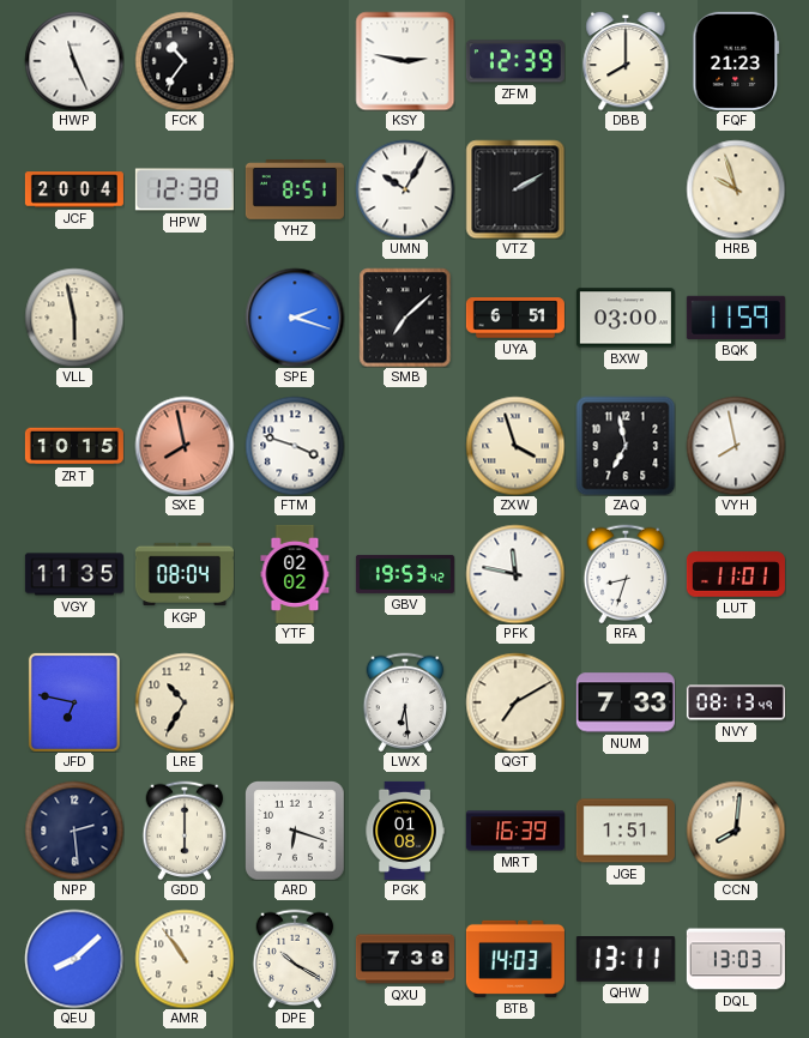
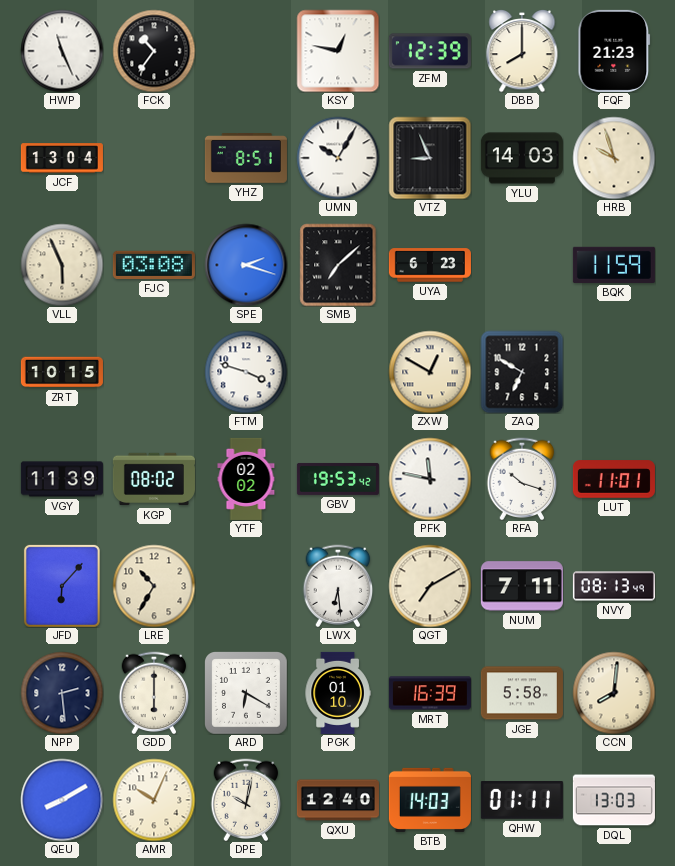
KSY: 2:47 -> 12:47 (338, 51)
JCF: 20:04 -> 13:04 (62, 158)
HPW: 12:38 -> none (185, 189)
VTZ: 2:10 -> 8:56 (430, 158)
YLU: none -> 14:03 (522, 158)
VLL: 5:58 -> 5:56 (62, 265)
FJC: none -> 03:08 (154, 265)
UYA: 6:51 -> 6:23 (430, 265)
BXW: 03:00 -> none (626, 318)
SXE: 7:58 -> none (185, 446)
ZXW: 3:57 -> 12:50 (430, 372)
ZAQ: 6:58 -> 6:50 (522, 372)
VYH: 7:58 -> none (736, 446)
VGY: 11:35 -> 11:39 (62, 479)
KGP: 08:04 -> 08:02 (154, 479)
RFA: 8:33 -> 10:18 (522, 479)
JFD: 6:47 -> 6:07 (62, 586)
NUM: 7:33 -> 7:11 (522, 586)
ARD: 6:18 -> 6:20 (246, 693)
PGK: 01:08 -> 01:10 (338, 693)
JGE: 1:51 -> 5:58 (522, 693)
QEU: 8:08 -> 8:10 (62, 800)
AMR: 10:54 -> 10:04 (154, 800)
DPE: 10:20 -> 10:02 (246, 800)
QXU: 7:38 -> 12:40 (338, 800)
QHW: 13:11 -> 01:11 (522, 801)
